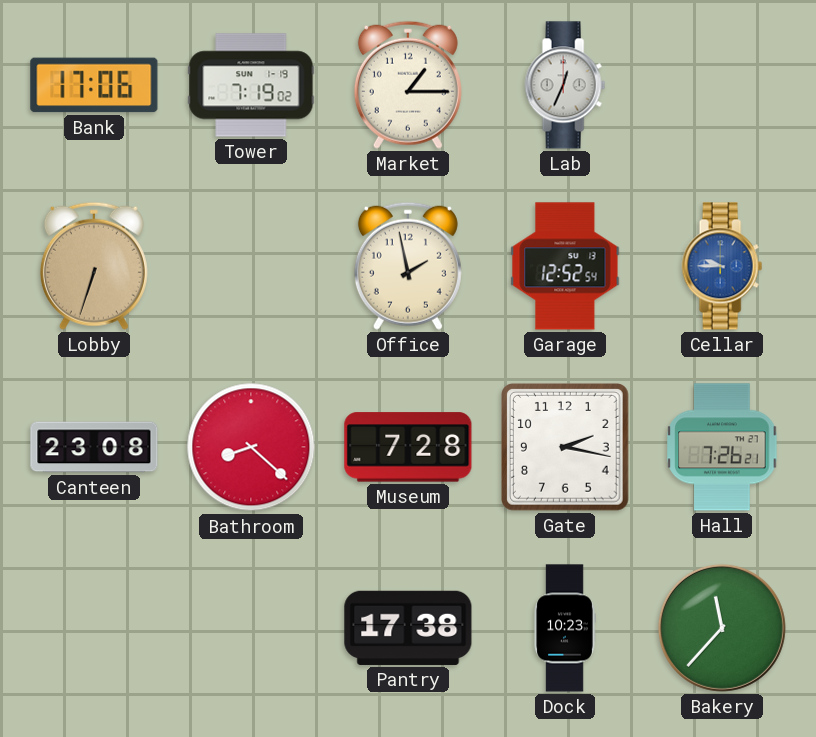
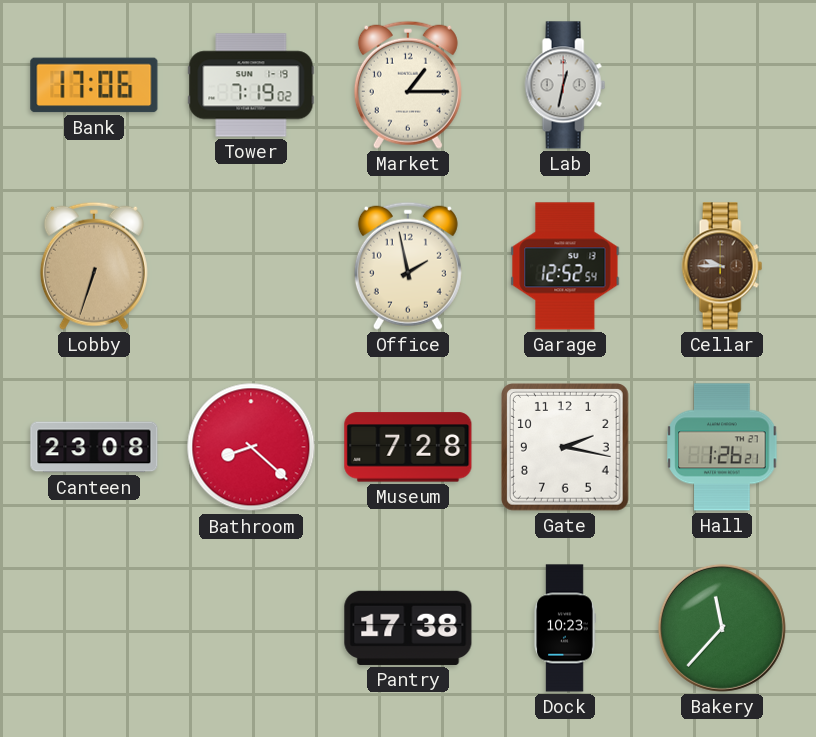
Lab: 12:34 -> 12:32 (565, 85)
Cellar dial: blue -> brown (722, 266)
Hall: 7:26 -> 1:26 (722, 447)
